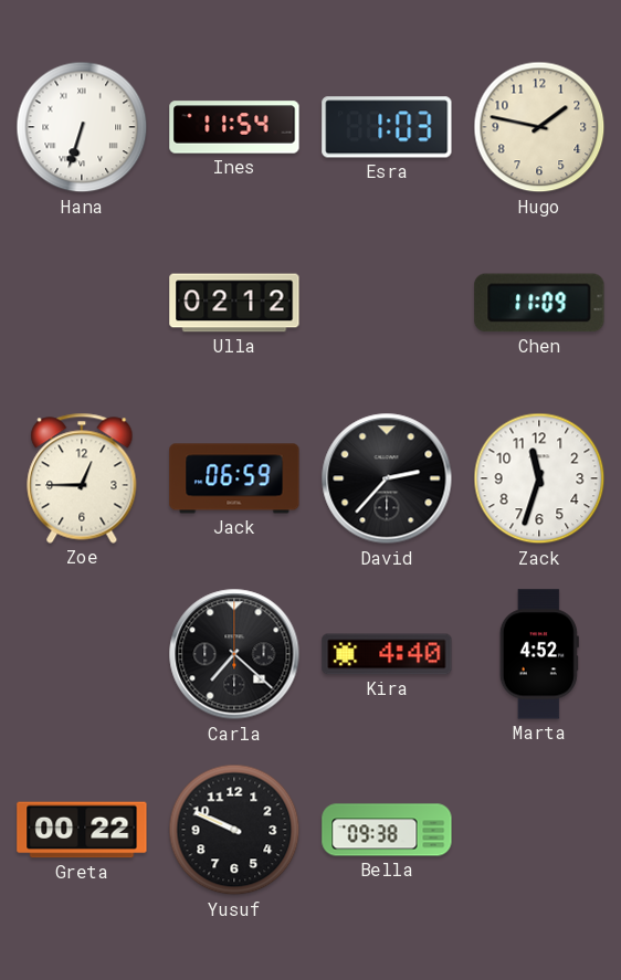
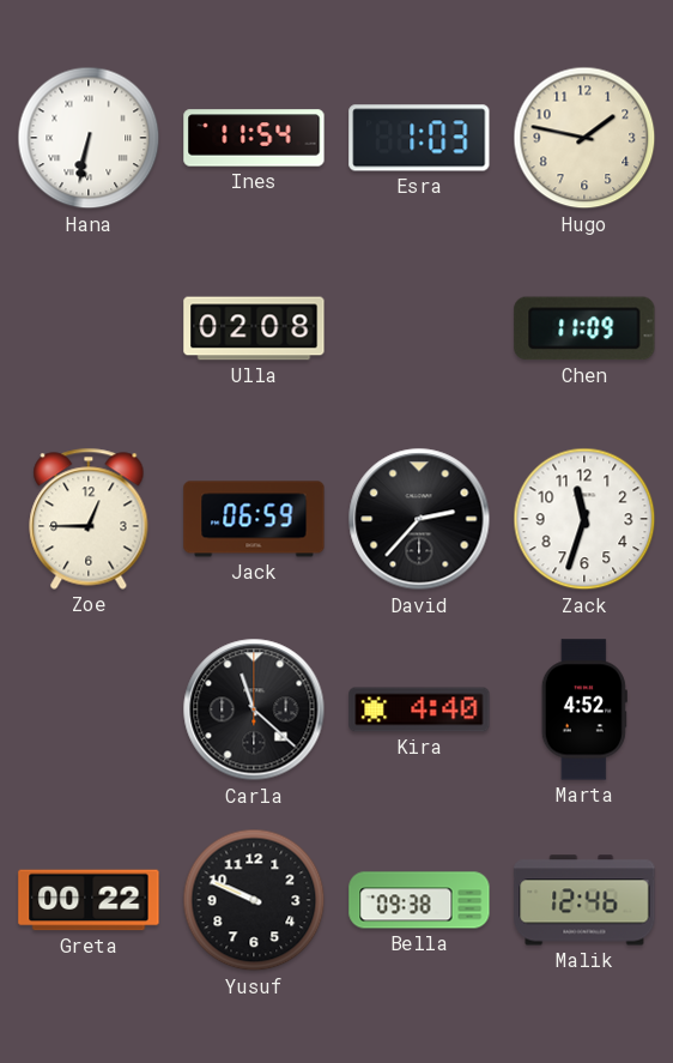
Hana: 6:33 -> 6:32 (89, 138)
Ulla: 02:12 -> 02:08 (254, 328)
Carla: 7:22 -> 11:22 (254, 709)
Malik: none -> 12:46 (584, 900)
